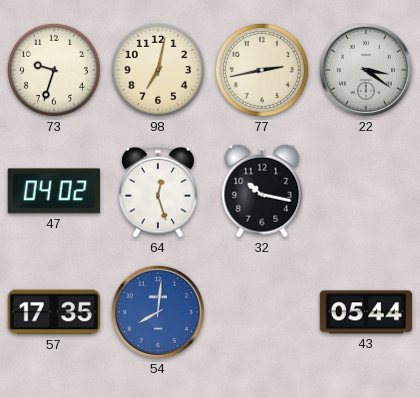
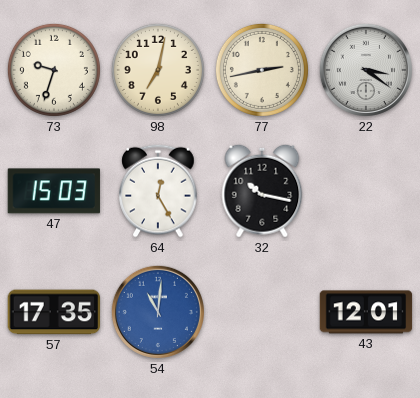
47: 04:02 -> 15:03 (53, 191)
64: 12:27 -> 12:25 (158, 191)
54: 8:01 -> 11:01 (158, 312)
43: 05:44 -> 12:01 (366, 312)
